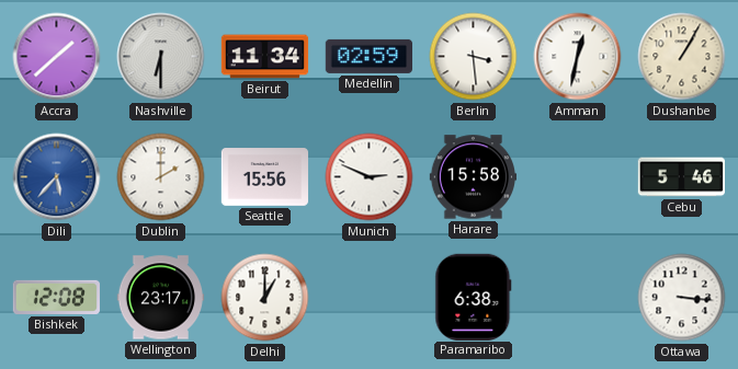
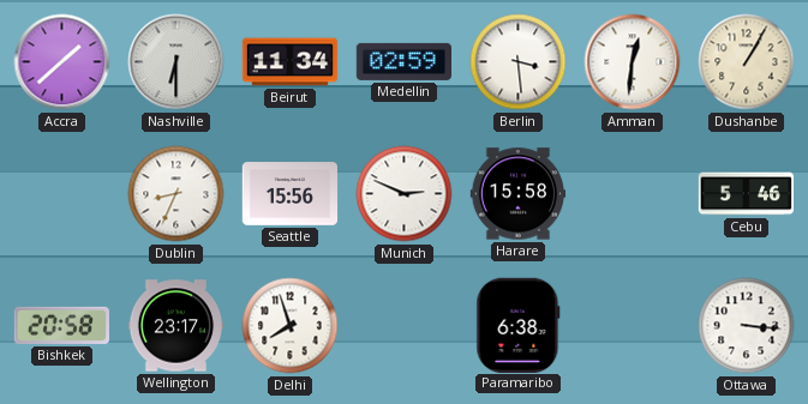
Amman: 12:32 -> 12:31 (633, 62)
Dili: 5:37 -> none (57, 177)
Dublin: 2:00 -> 8:34 (176, 194)
Bishkek: 12:08 -> 20:58 (61, 325)
Delhi: 1:00 -> 7:57 (291, 326)
